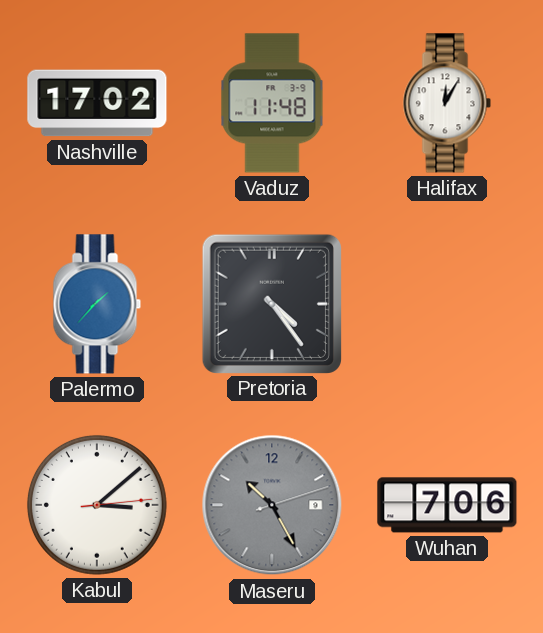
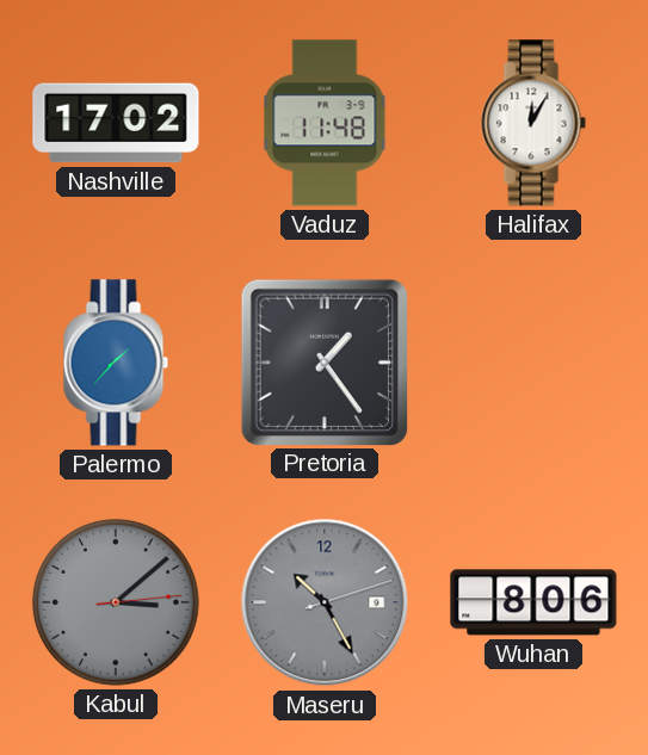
Pretoria: 4:24 -> 1:24 (323, 361)
Kabul dial: white -> grey (116, 602)
Wuhan: 7:06 -> 8:06 (533, 602)
